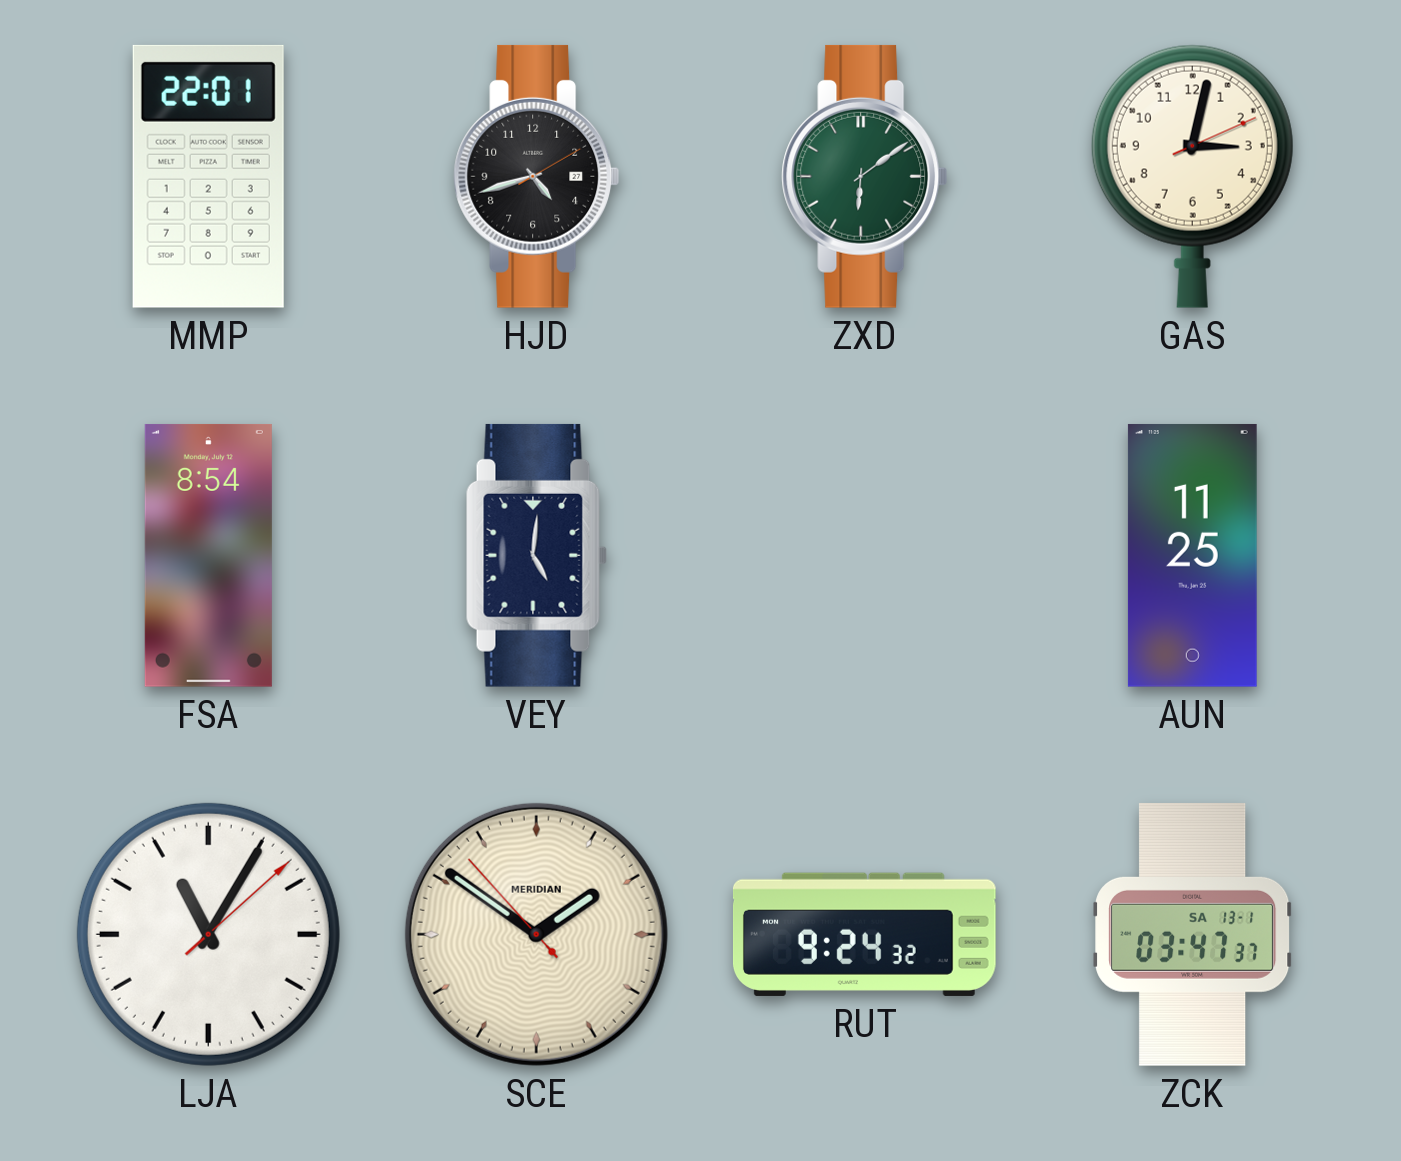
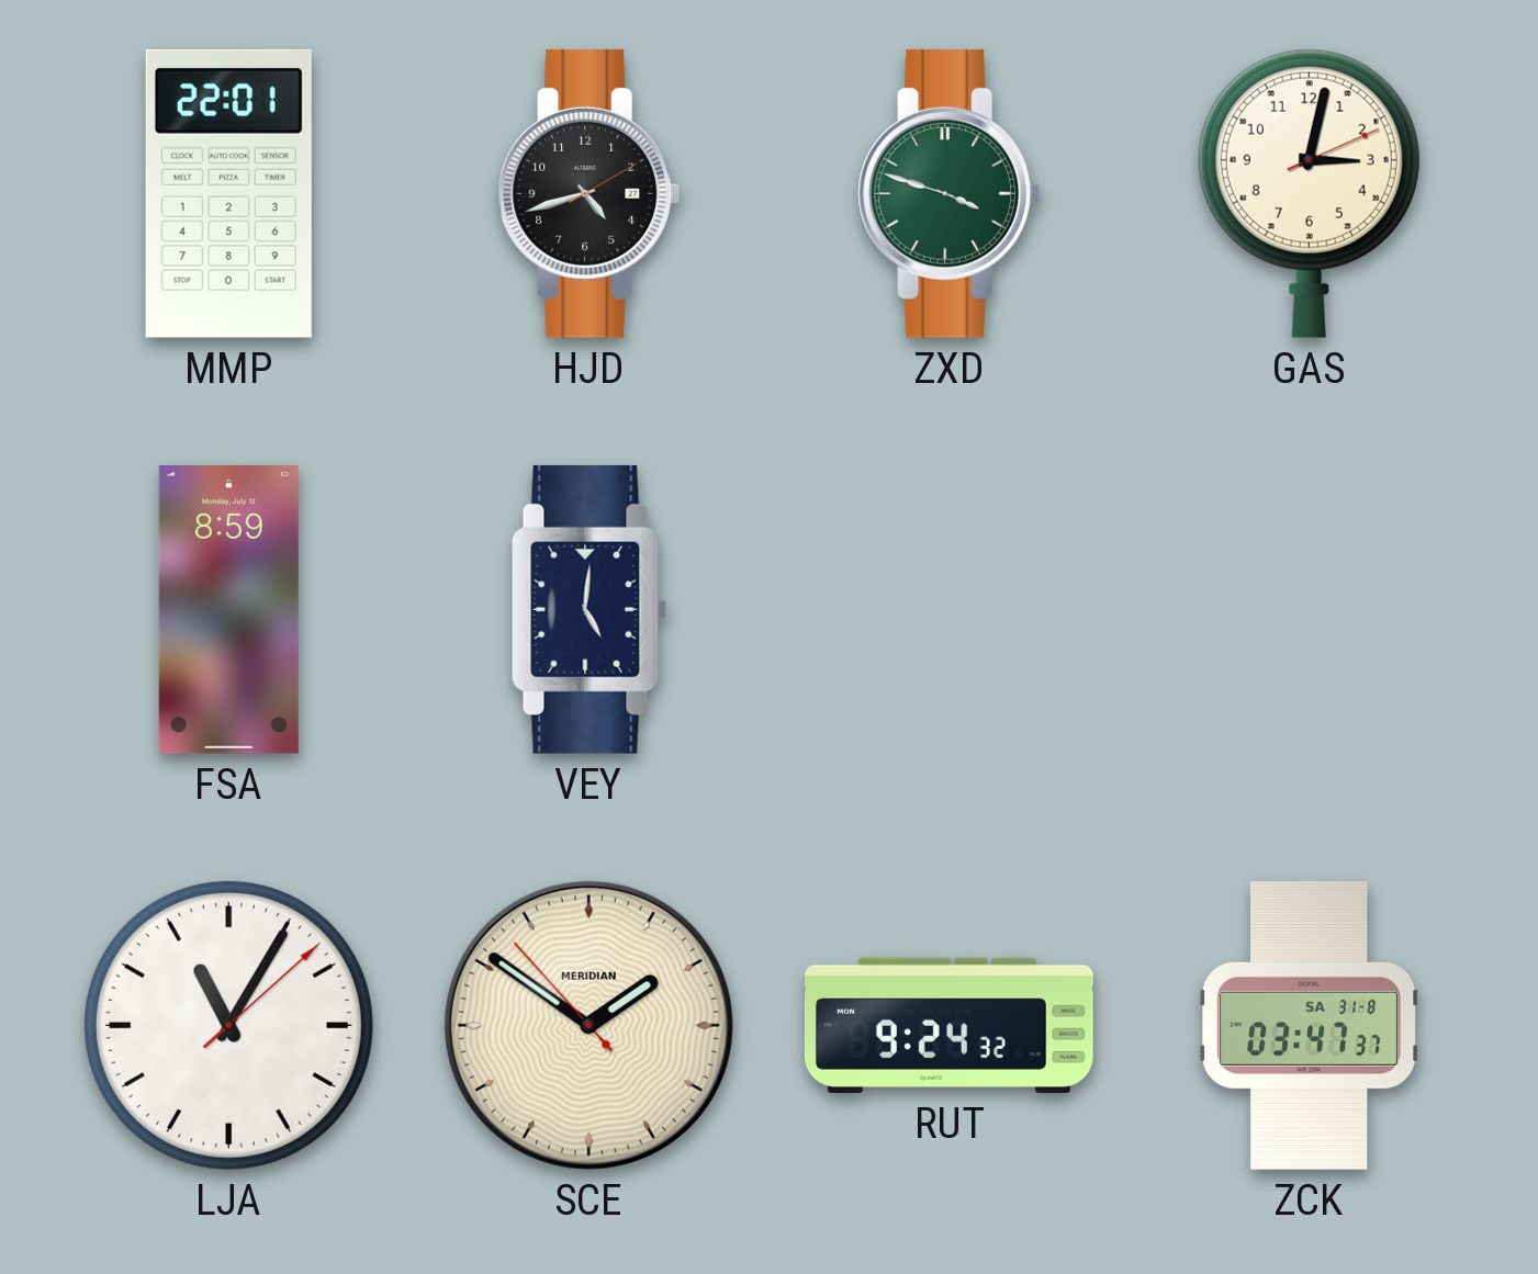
ZXD: 6:09 -> 3:48 (950, 193)
FSA: 8:54 -> 8:59 (228, 609)
AUN: 11:25 -> none (1192, 555)
ZCK date: SA 13-1 -> SA 31-8 (1310, 1025)
